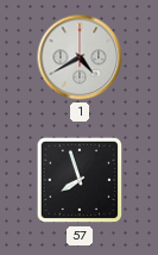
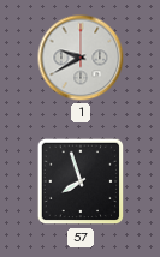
1: 4:40 -> 9:40 (81, 58)
